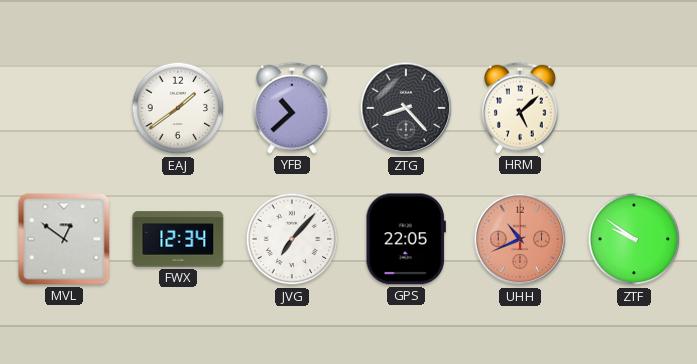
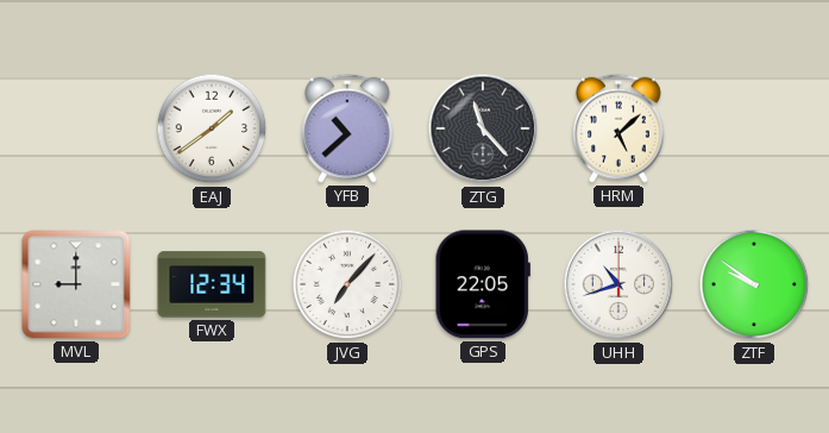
ZTG: 8:23 -> 11:23 (483, 128)
MVL: 12:51 -> 9:00 (76, 284)
UHH: 10:41 -> 10:42 (618, 284)
UHH dial: salmon -> white (618, 284)
